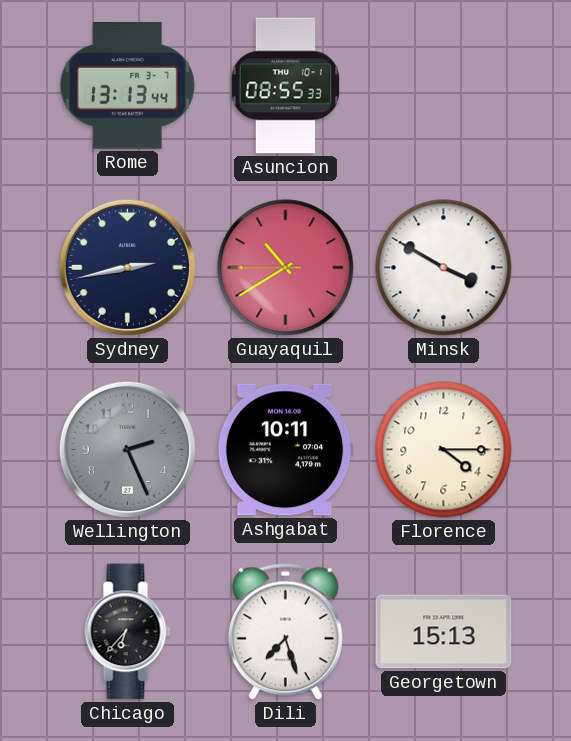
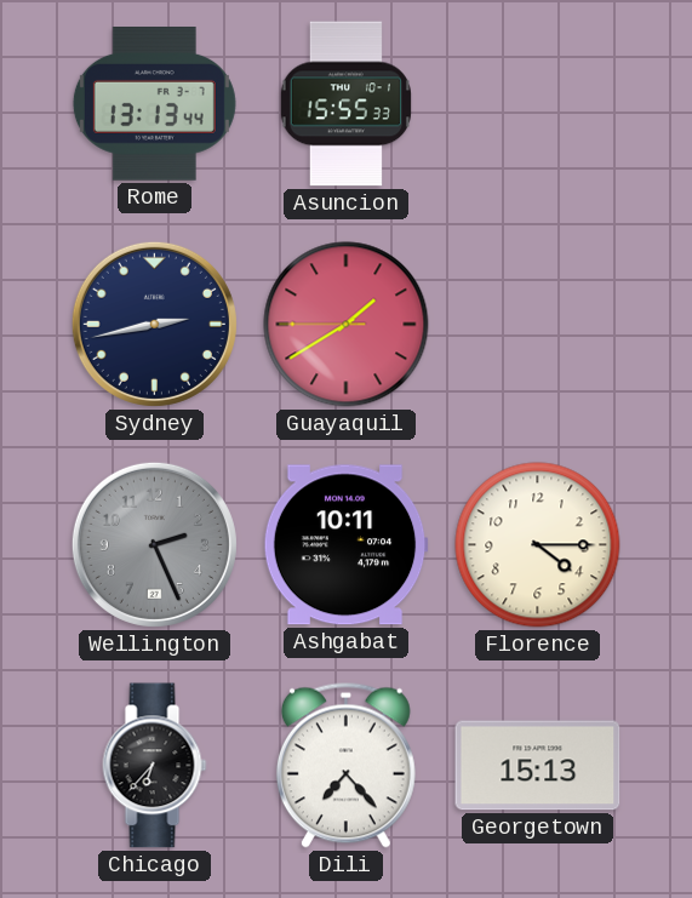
Asuncion: 08:55 -> 15:55 (345, 104)
Guayaquil: 10:39 -> 1:39 (347, 325)
Minsk: 3:50 -> none (444, 268)
Dili: 7:27 -> 7:23 (345, 765)
